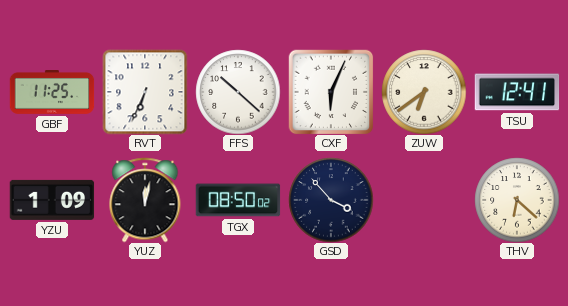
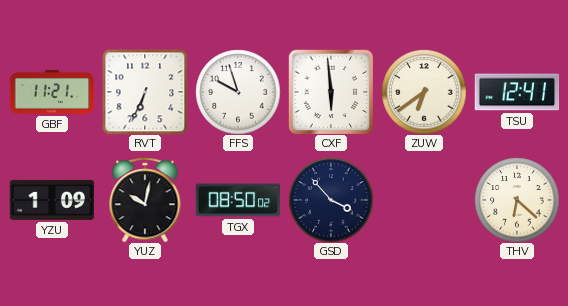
GBF: 11:25 -> 11:21 (52, 93)
FFS: 10:22 -> 9:57 (238, 92)
CXF: 6:04 -> 5:59 (331, 92)
YUZ: 12:02 -> 10:02 (145, 200)
